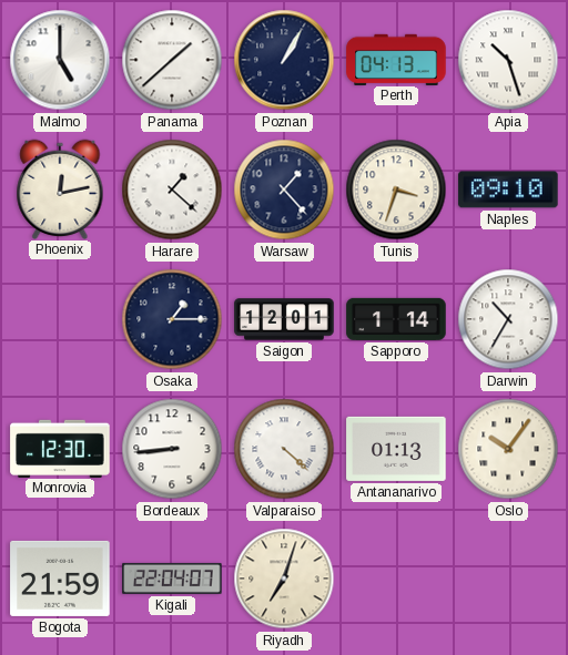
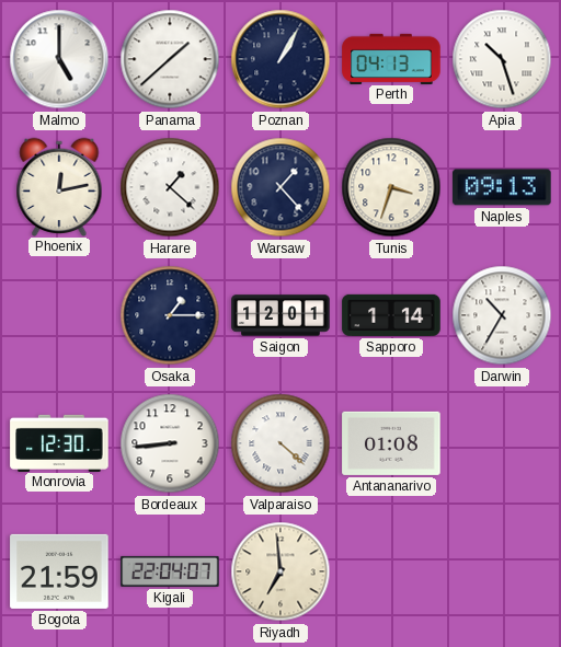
Naples: 09:10 -> 09:13 (502, 187)
Antananarivo: 01:13 -> 01:08 (391, 443)
Oslo: 10:06 -> none (508, 449)
Riyadh: 7:03 -> 6:59 (280, 571)
